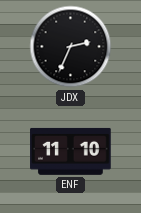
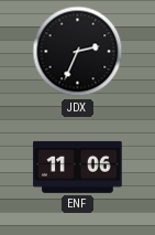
ENF: 11:10 -> 11:06 (78, 167)
